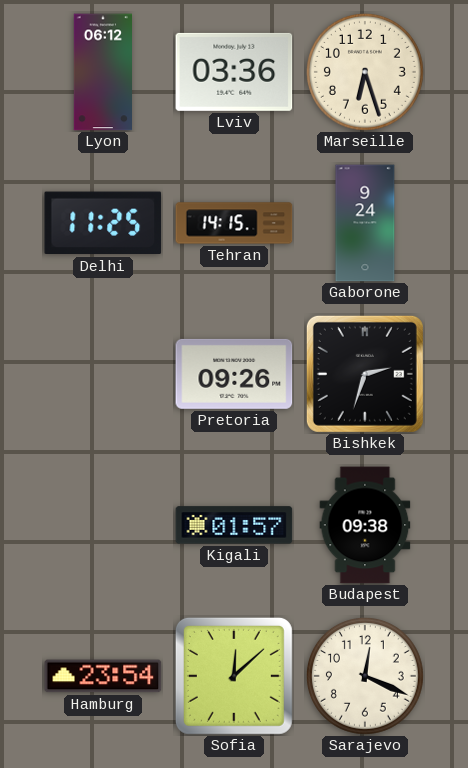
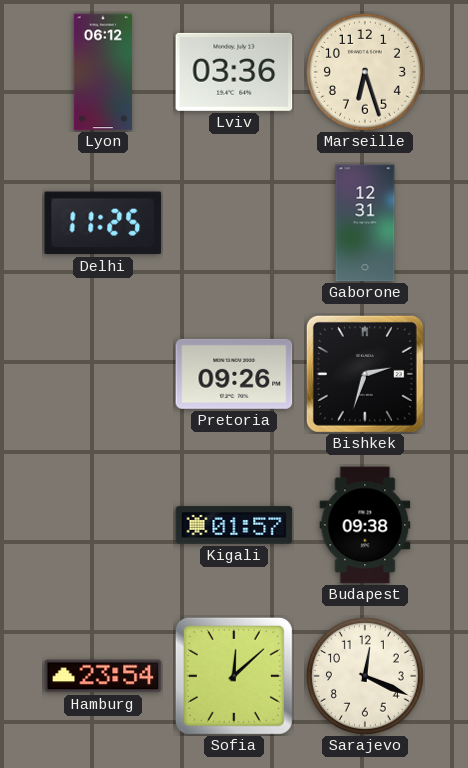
Tehran: 14:15 -> none (234, 223)
Gaborone: 9:24 -> 12:31 (365, 223)
